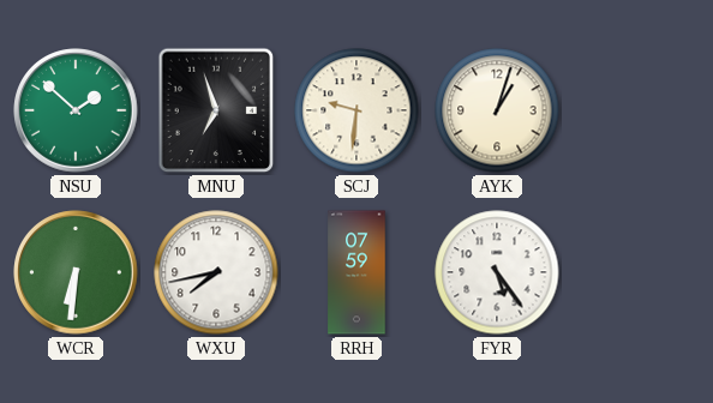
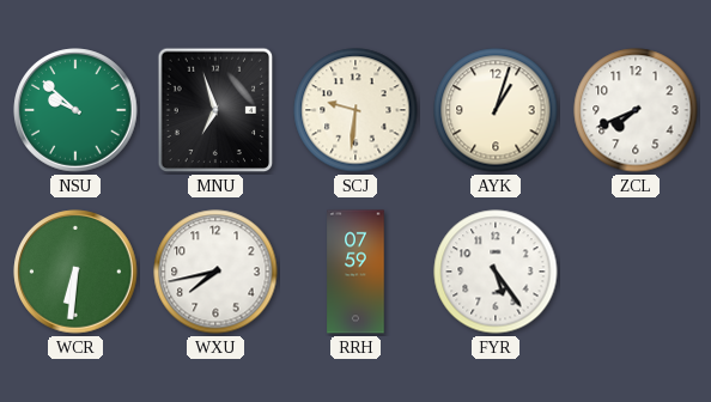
NSU: 1:52 -> 9:52 (75, 110)
ZCL: none -> 7:41 (636, 110)
